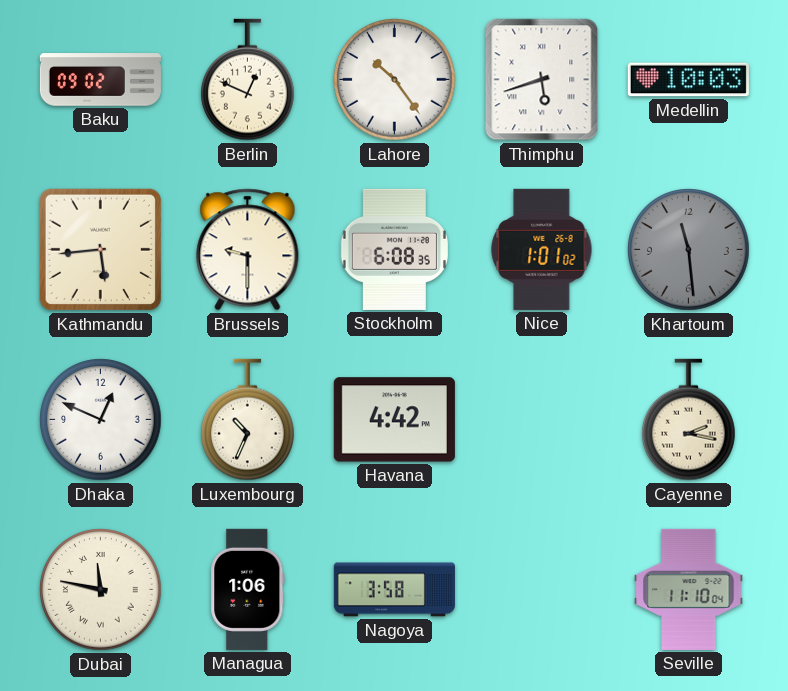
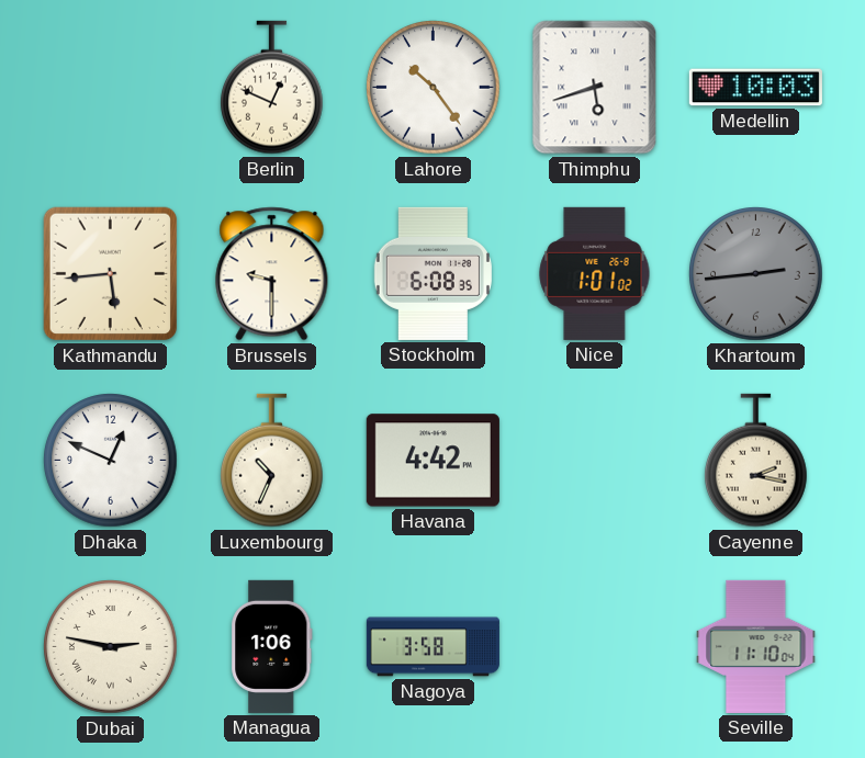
Baku: 09:02 -> none (100, 80)
Khartoum: 11:29 -> 2:44 (756, 274)
Dubai: 11:47 -> 2:47 (111, 647)
